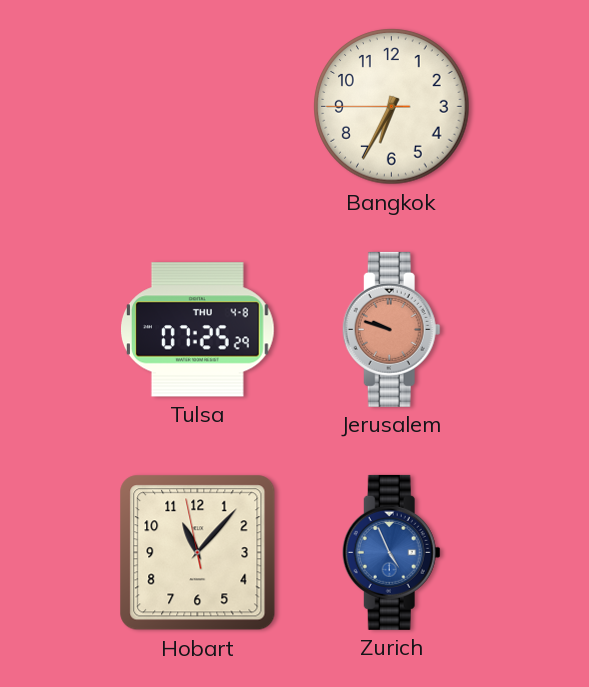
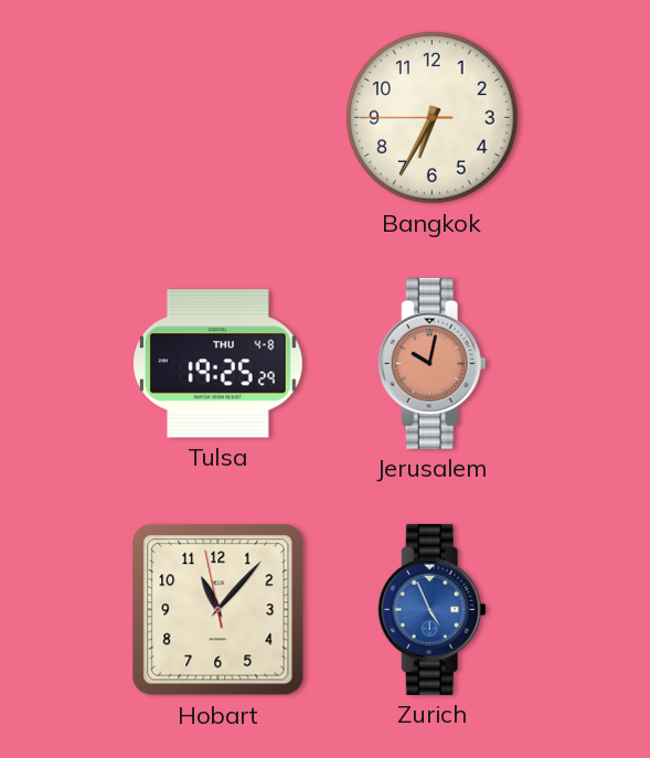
Tulsa: 07:25 -> 19:25 (219, 364)
Jerusalem: 9:48 -> 10:02 (431, 363)
